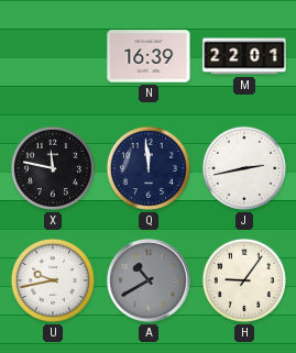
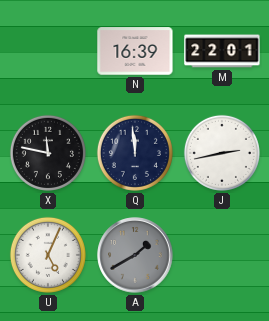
U: 9:43 -> 5:04 (48, 255)
A: 10:40 -> 1:40 (135, 255)
H: 9:06 -> none (244, 280)
